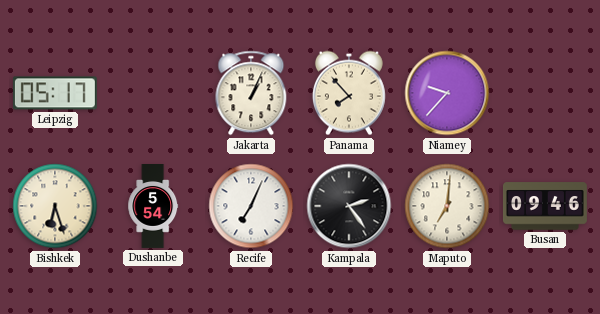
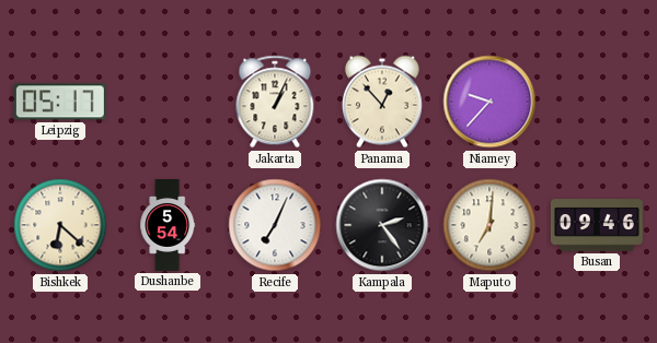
Panama: 7:53 -> 12:53 (382, 102)
Bishkek: 6:27 -> 6:22 (60, 225)
